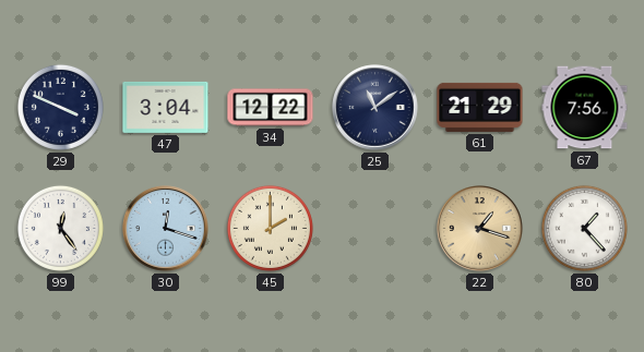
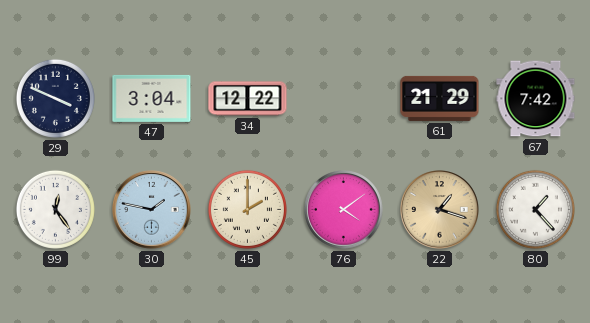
25: 11:09 -> none (375, 108)
67: 7:56 -> 7:42 (536, 99)
30: 12:18 -> 1:47 (152, 210)
76: none -> 4:09 (344, 210)
